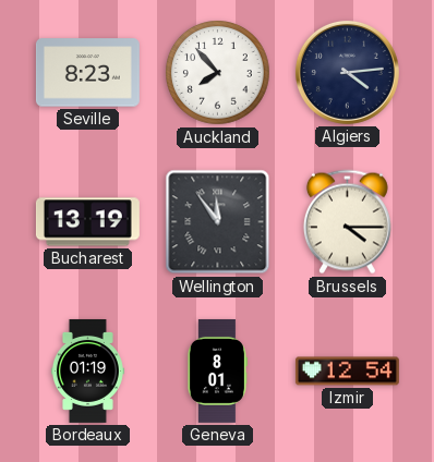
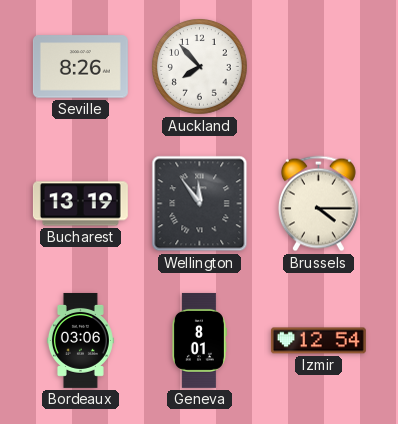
Seville: 8:23 -> 8:26 (80, 67)
Algiers: 4:14 -> none (347, 72)
Bordeaux: 01:19 -> 03:06 (80, 340)
